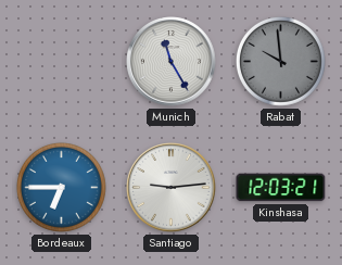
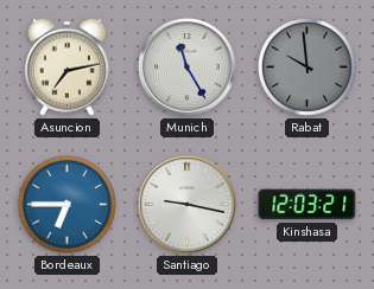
Asuncion: none -> 7:13 (66, 66)
Santiago: 9:14 -> 9:17 (188, 205)
